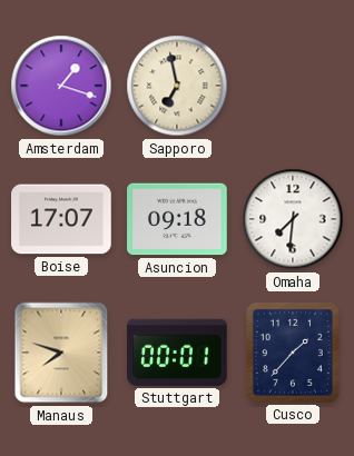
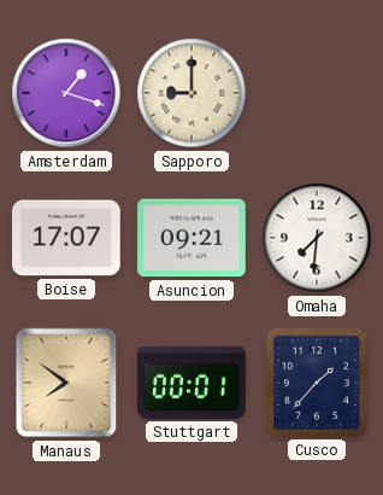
Sapporo: 6:58 -> 9:00 (191, 93)
Asuncion: 09:18 -> 09:21 (191, 238)
Manaus: 7:48 -> 7:51 (66, 383)
